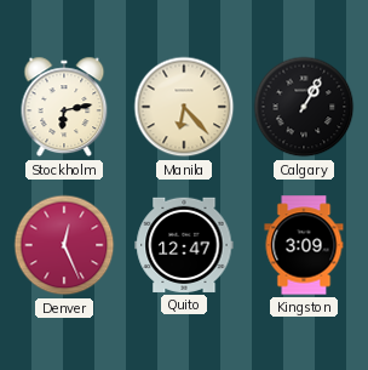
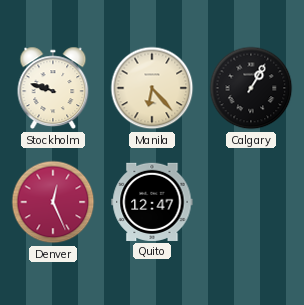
Stockholm: 6:13 -> 9:48 (53, 88)
Kingston: 3:09 -> none (304, 245)
